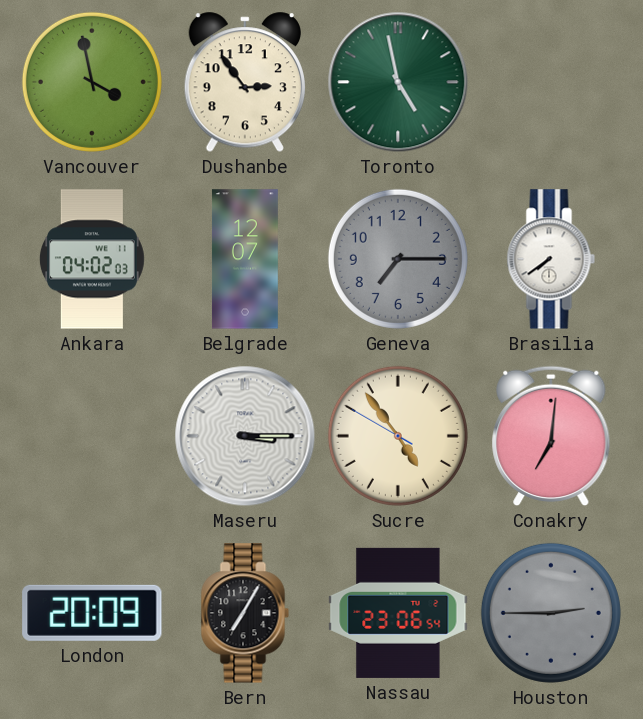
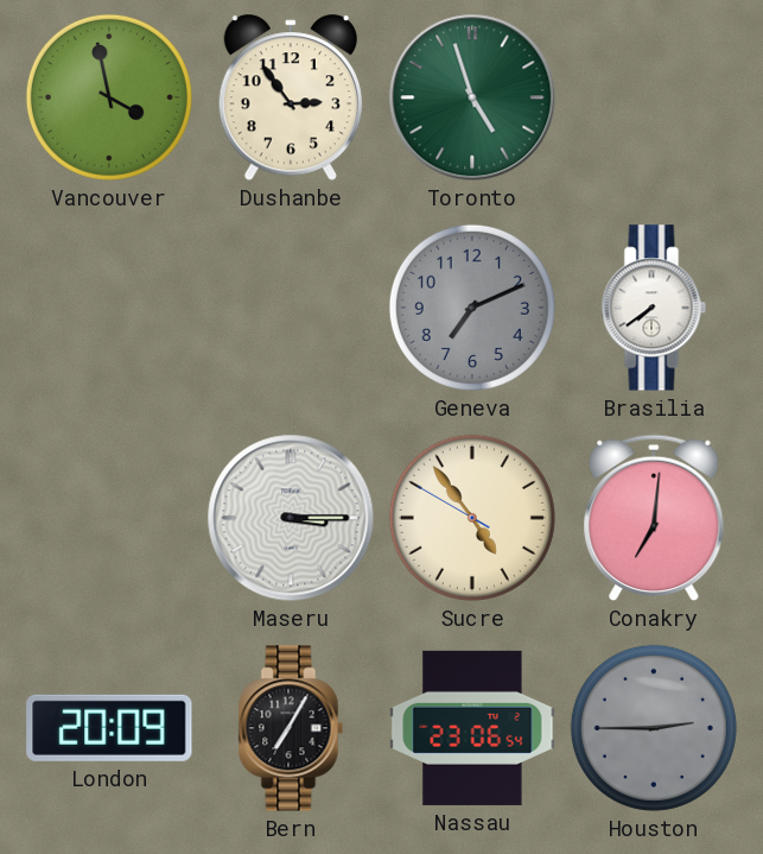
Toronto: 4:58 -> 4:57 (472, 97)
Ankara: 04:02 -> none (92, 259)
Belgrade: 12:07 -> none (245, 259)
Geneva: 7:15 -> 7:11 (472, 308)
